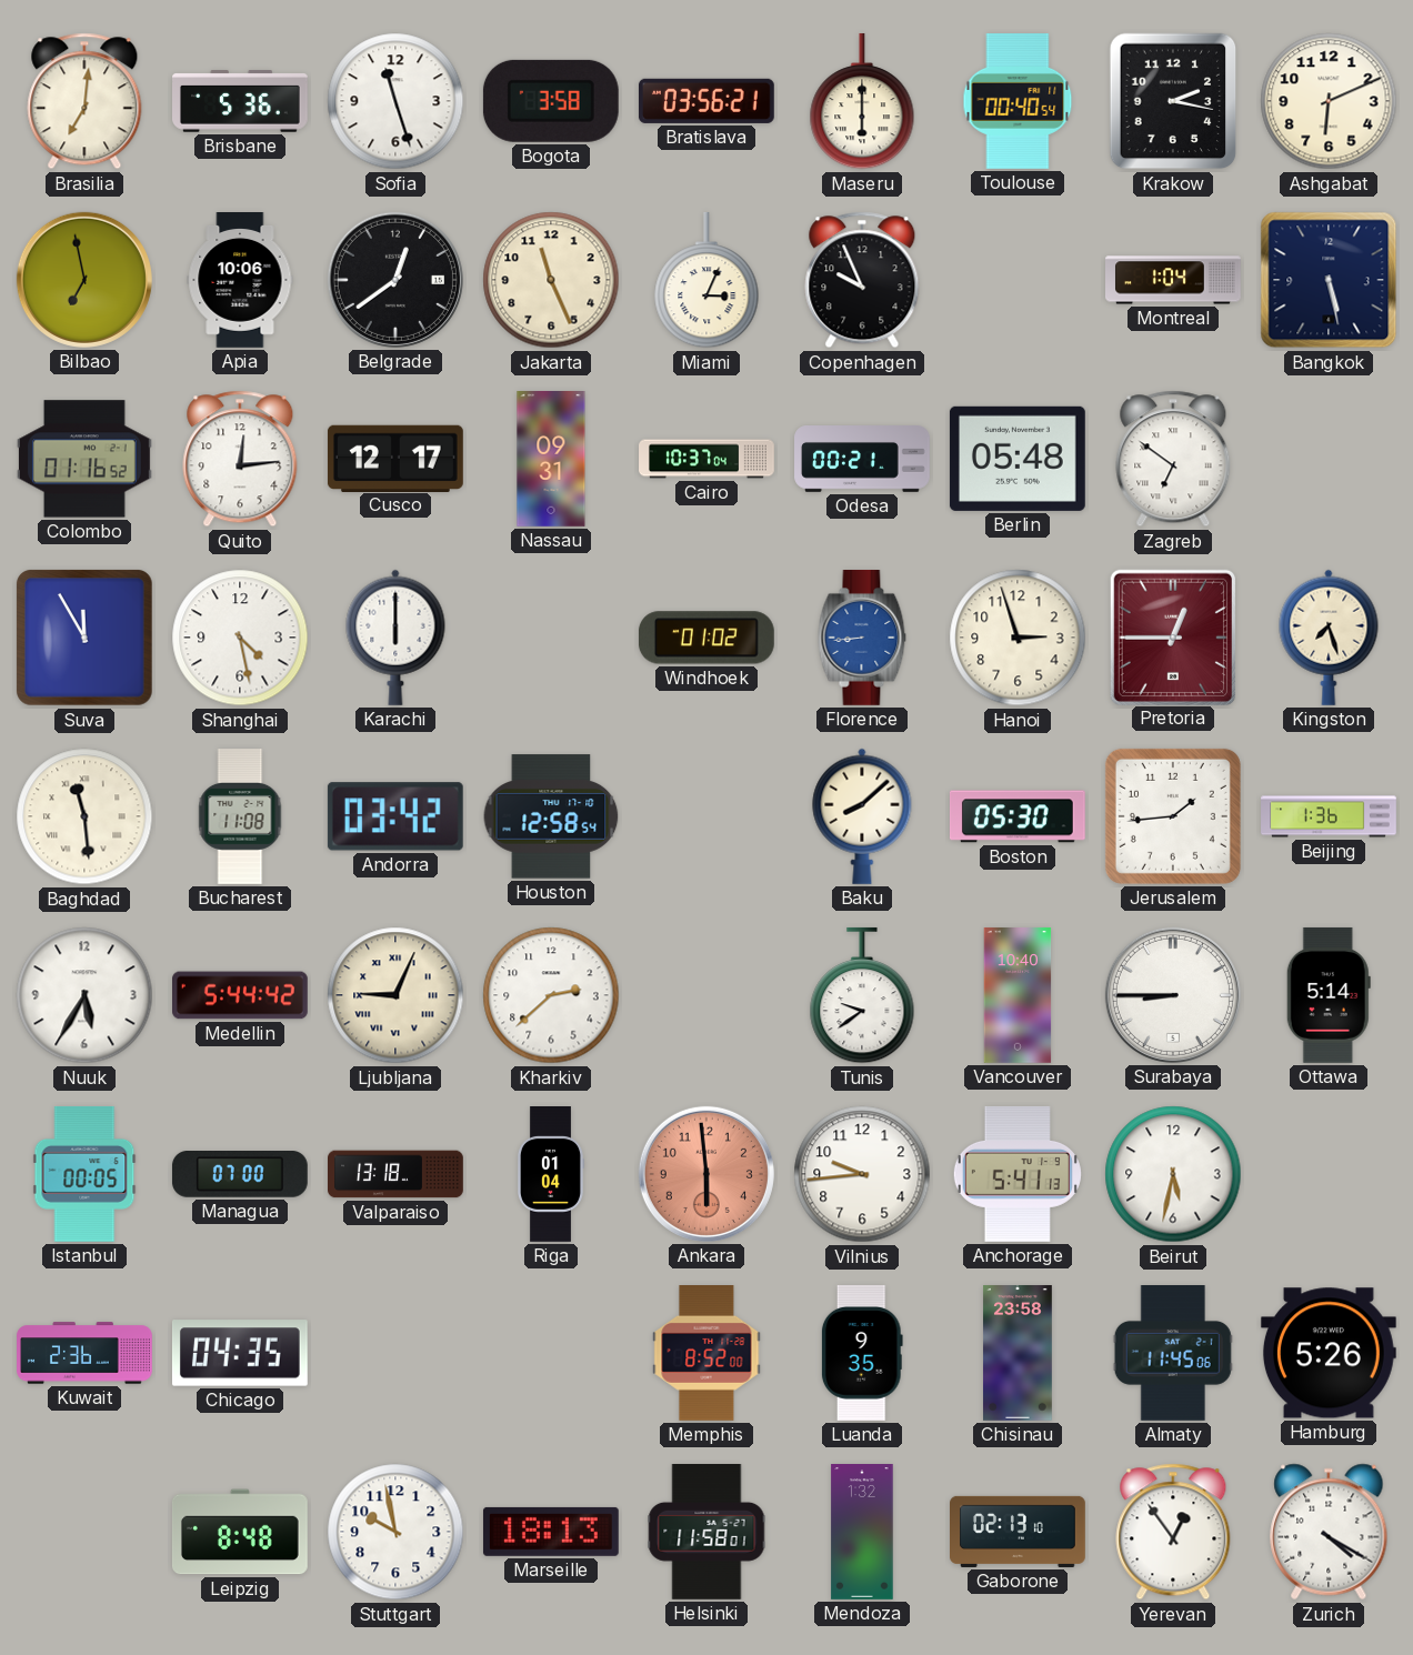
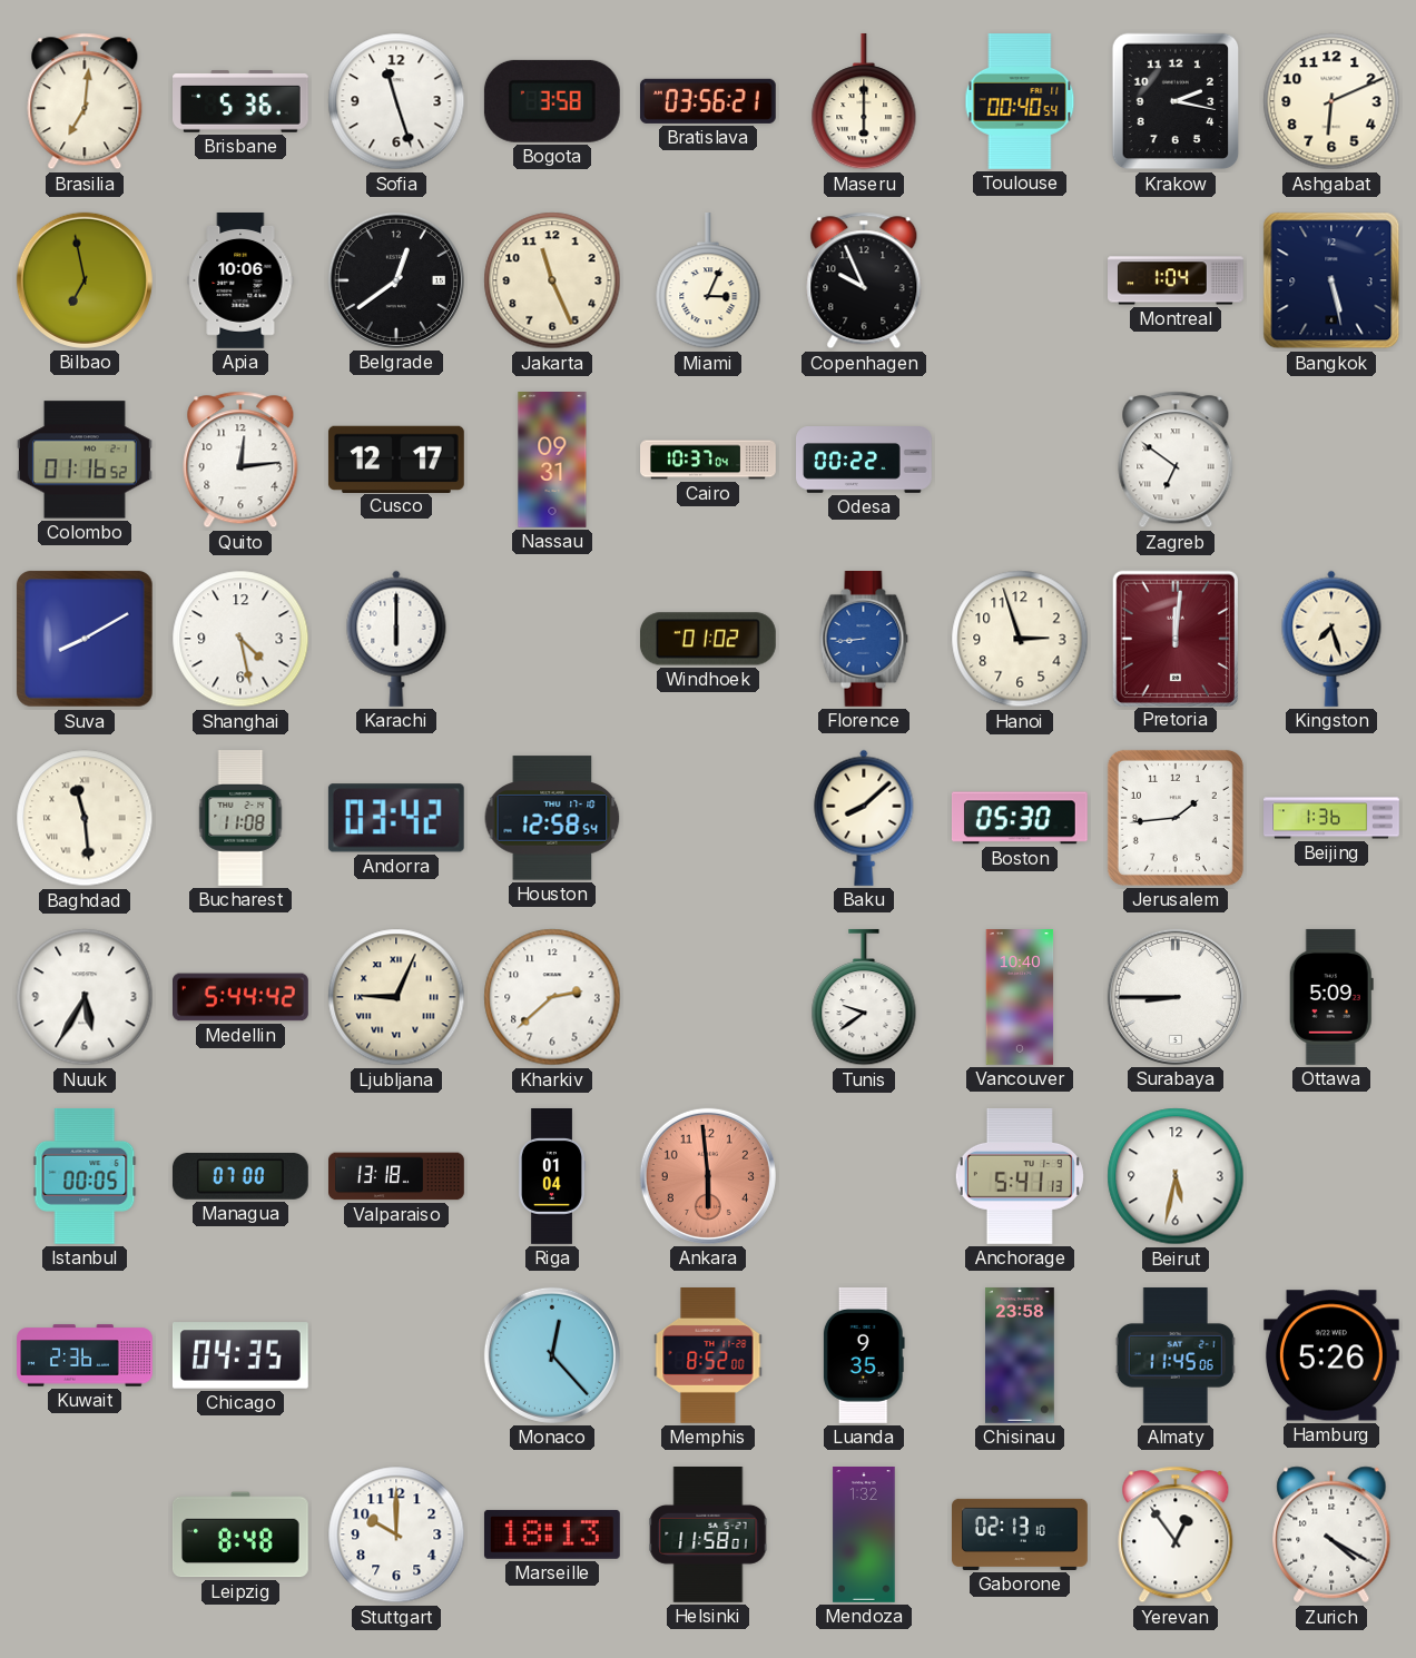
Odesa: 00:21 -> 00:22 (864, 460)
Berlin: 05:48 -> none (1018, 459)
Suva: 11:55 -> 8:10 (85, 639)
Pretoria: 12:45 -> 12:01 (1176, 638)
Ottawa: 5:14 -> 5:09 (1331, 997)
Vilnius: 9:44 -> none (862, 1174)
Monaco: none -> 12:23 (552, 1355)
Stuttgart: 9:58 -> 10:00 (396, 1534)
